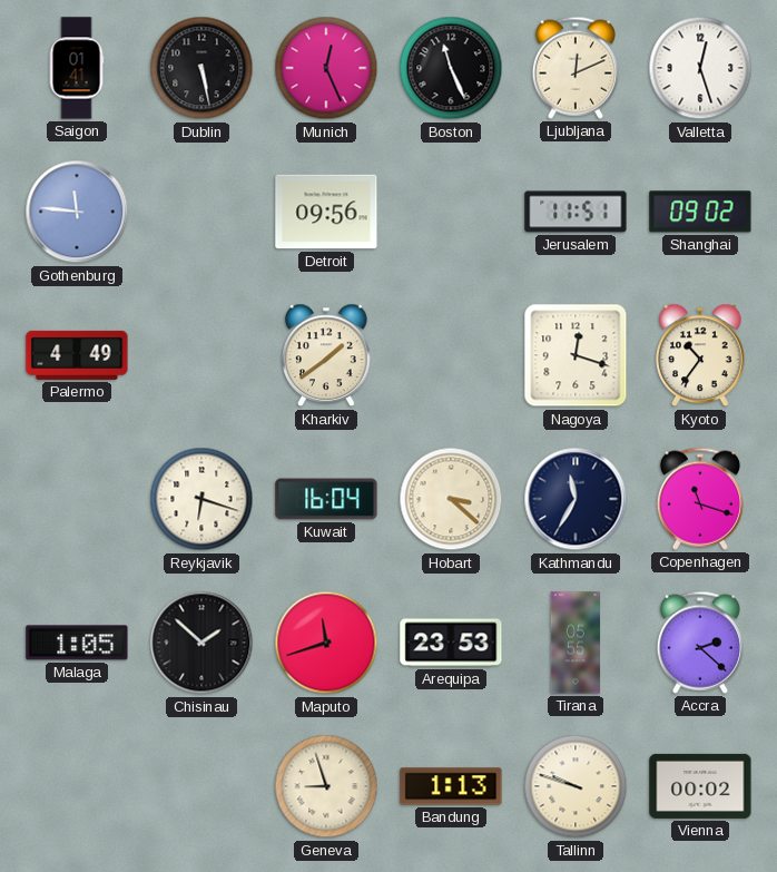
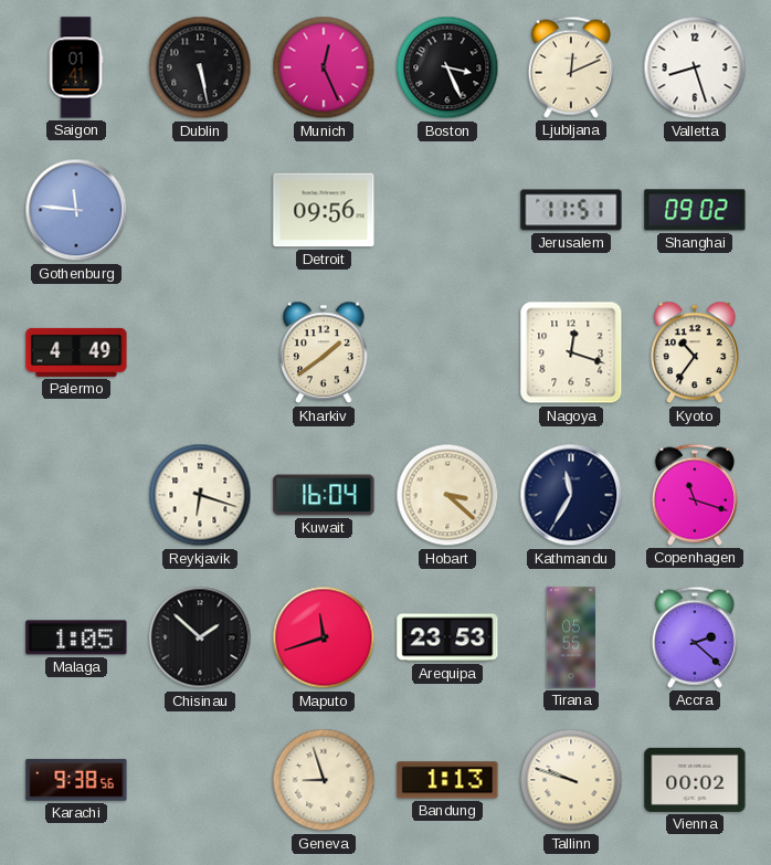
Boston: 11:26 -> 3:26 (447, 67)
Valletta: 12:27 -> 8:27 (695, 67)
Karachi: none -> 9:38 (76, 780)
